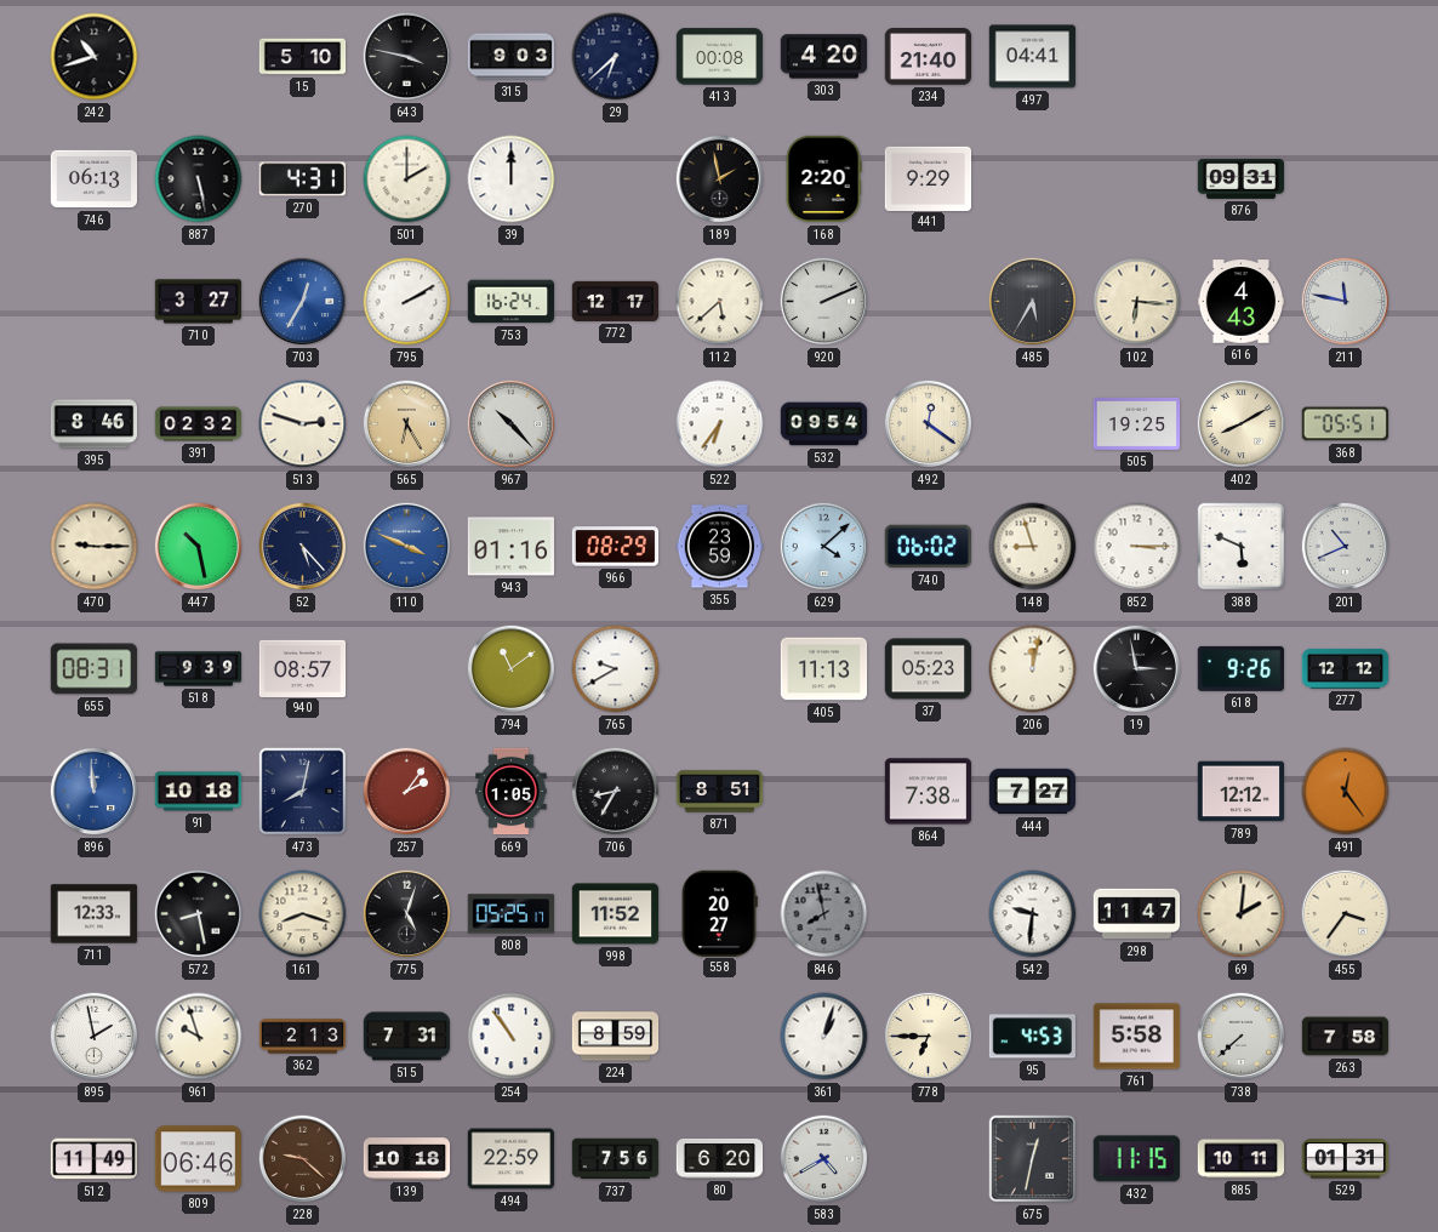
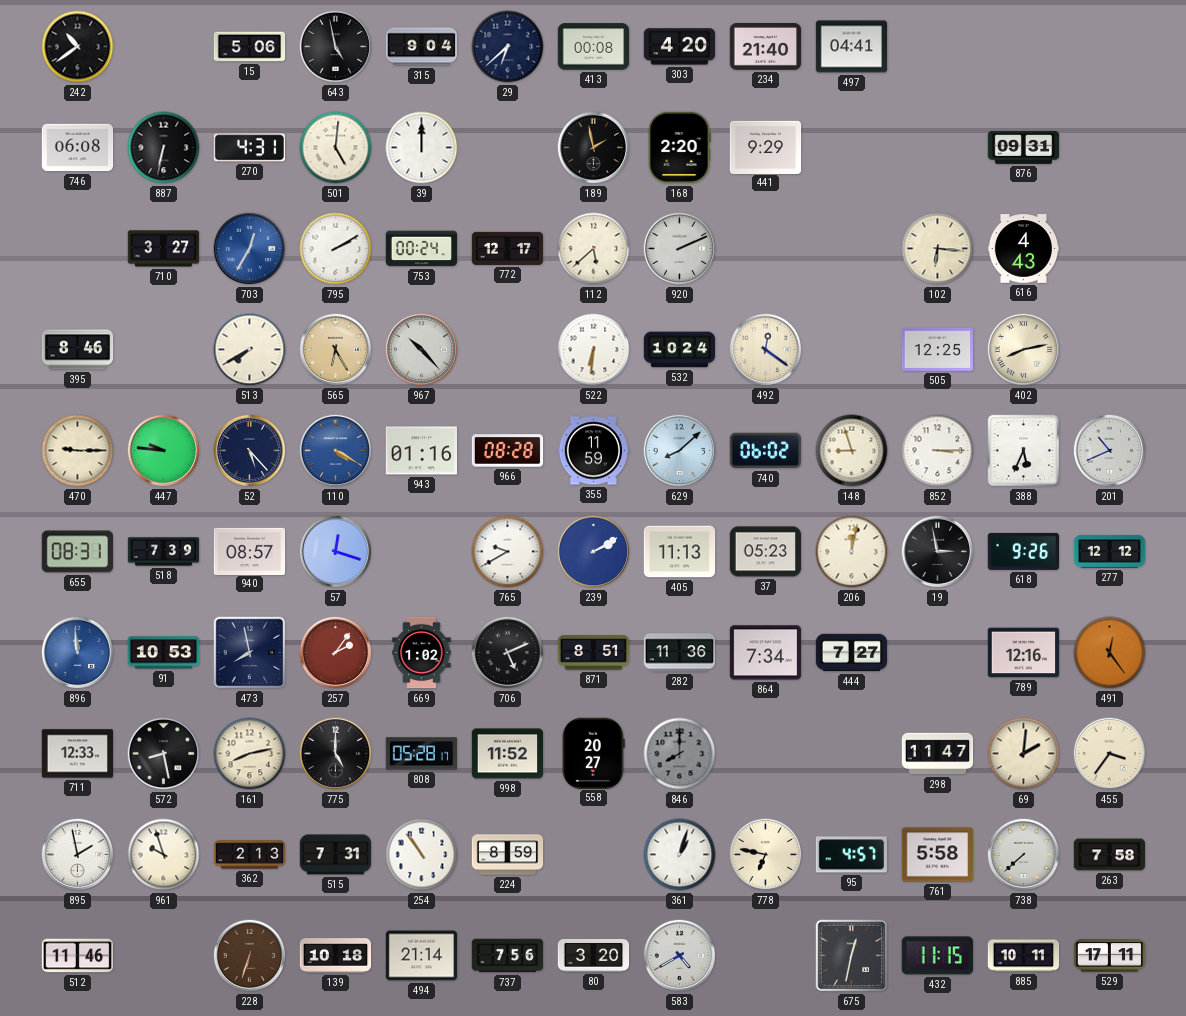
242: 10:42 -> 10:39 (78, 47)
15: 5:10 -> 5:06 (250, 47)
643: 3:47 -> 4:58 (336, 47)
315: 9:03 -> 9:04 (422, 47)
746: 06:13 -> 06:08 (78, 148)
887: 5:28 -> 6:32 (164, 148)
501: 2:00 -> 5:01 (336, 148)
753: 16:24 -> 00:24 (422, 249)
485: 5:35 -> none (1033, 302)
211: 11:47 -> none (1346, 302)
391: 02:32 -> none (199, 424)
513: 2:48 -> 7:40 (250, 350)
522: 6:36 -> 6:31 (594, 350)
532: 09:54 -> 10:24 (680, 350)
505: 19:25 -> 12:25 (938, 350)
402: 8:10 -> 8:13 (1024, 350)
368: 05:51 -> none (1345, 424)
447: 10:28 -> 9:46 (164, 451)
110: 3:49 -> 4:20 (336, 451)
966: 08:29 -> 08:28 (508, 451)
355: 23:59 -> 11:59 (594, 451)
629: 4:08 -> 8:08 (680, 451)
388: 5:49 -> 5:34 (1024, 451)
518: 9:39 -> 7:39 (164, 552)
57: none -> 12:18 (336, 552)
794: 11:09 -> none (512, 669)
239: none -> 2:10 (594, 552)
91: 10:18 -> 10:53 (164, 653)
473: 8:02 -> 7:58 (250, 653)
669: 1:05 -> 1:02 (422, 653)
706: 8:35 -> 5:11 (508, 653)
282: none -> 11:36 (680, 653)
864: 7:38 -> 7:34 (766, 653)
789: 12:12 -> 12:16 (1024, 653)
161: 8:18 -> 8:13 (250, 754)
775: 5:03 -> 5:00 (336, 754)
808: 05:25 -> 05:28 (421, 754)
846: 7:58 -> 8:00 (680, 754)
542: 9:31 -> none (1033, 914)
778: 6:45 -> 6:47 (766, 855)
95: 4:53 -> 4:57 (852, 855)
512: 11:49 -> 11:46 (78, 956)
809: 06:46 -> none (199, 1159)
228: 9:22 -> 6:33 (250, 956)
494: 22:59 -> 21:14 (422, 956)
80: 6:20 -> 3:20 (594, 955)
529: 01:31 -> 17:11 (1110, 956)
